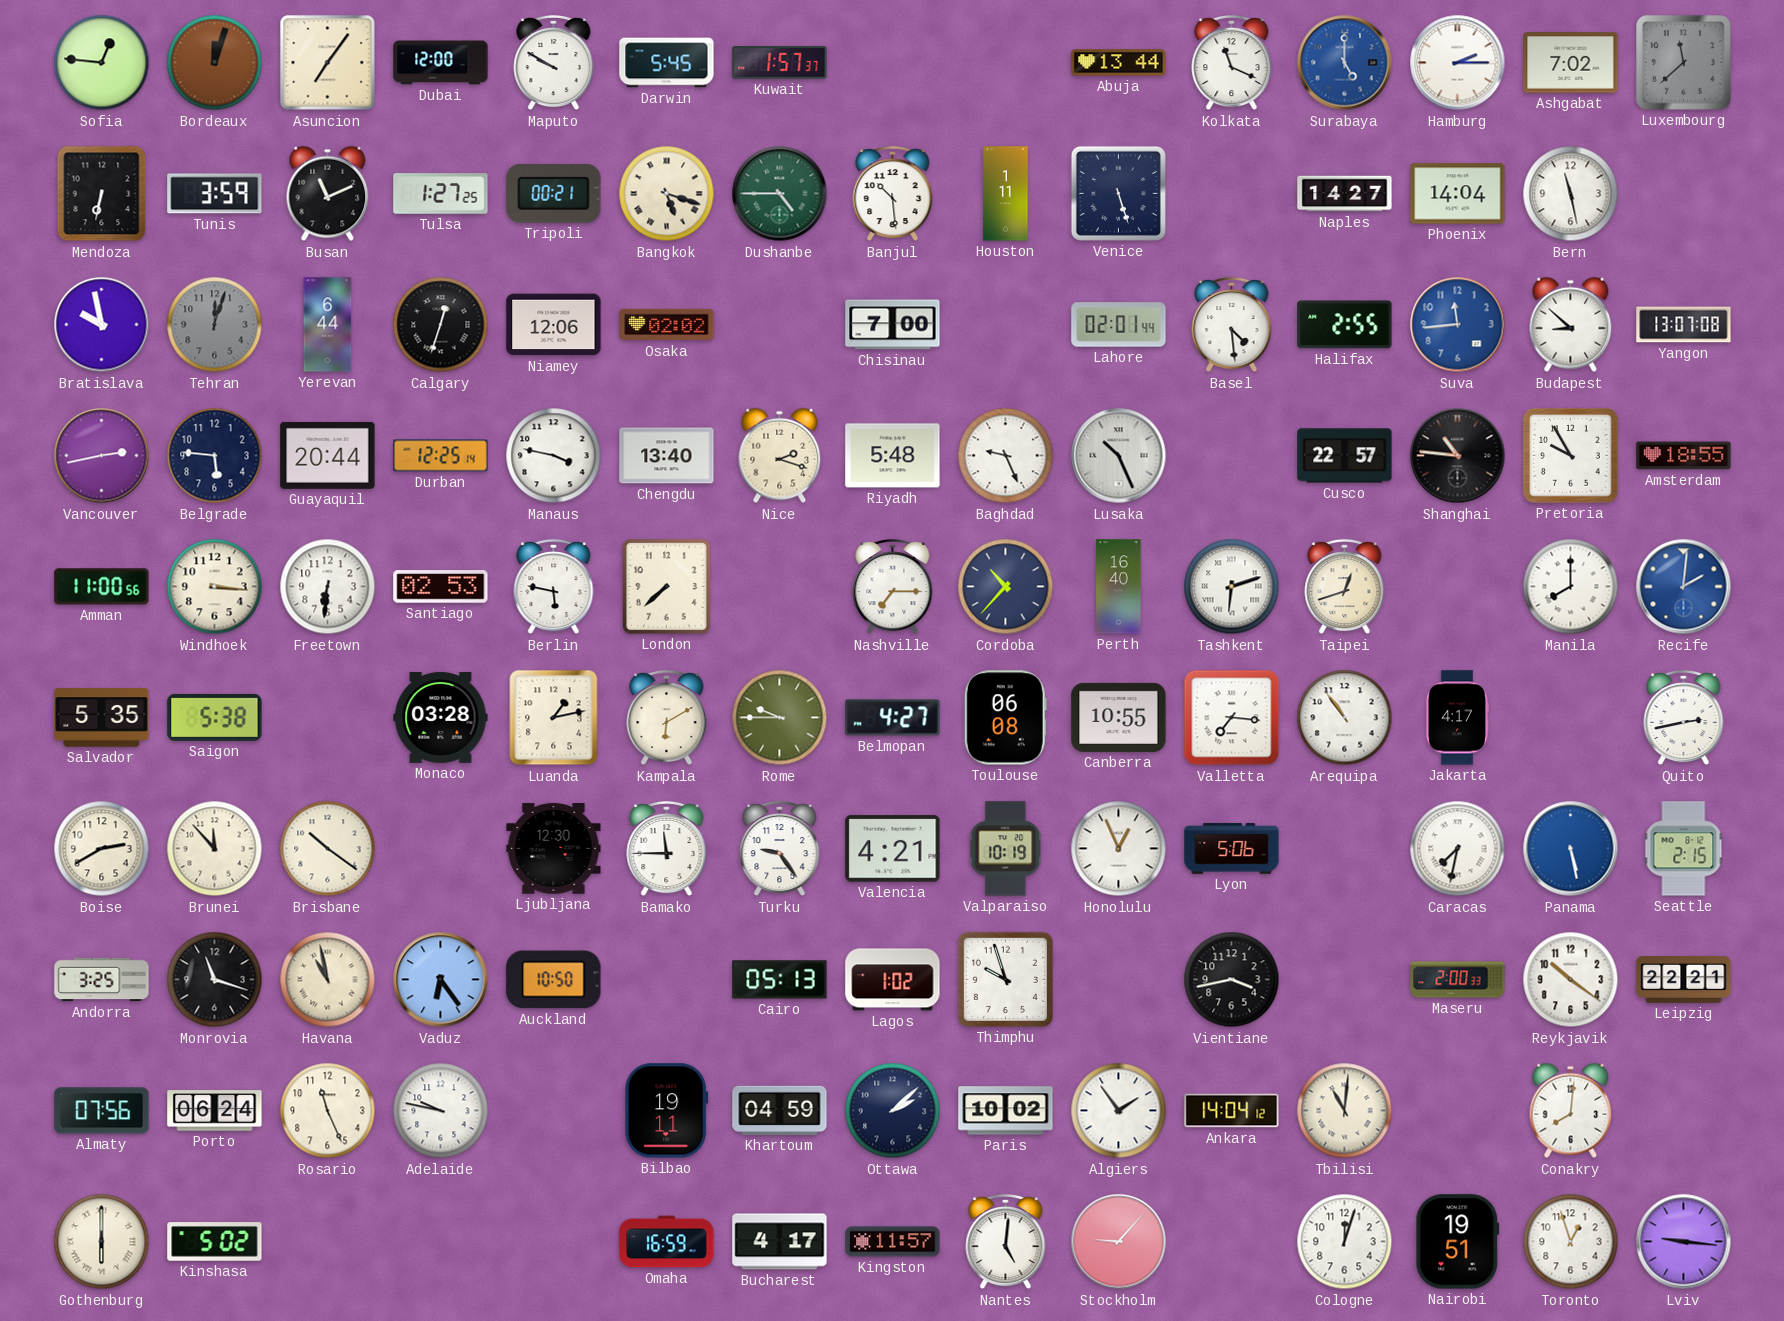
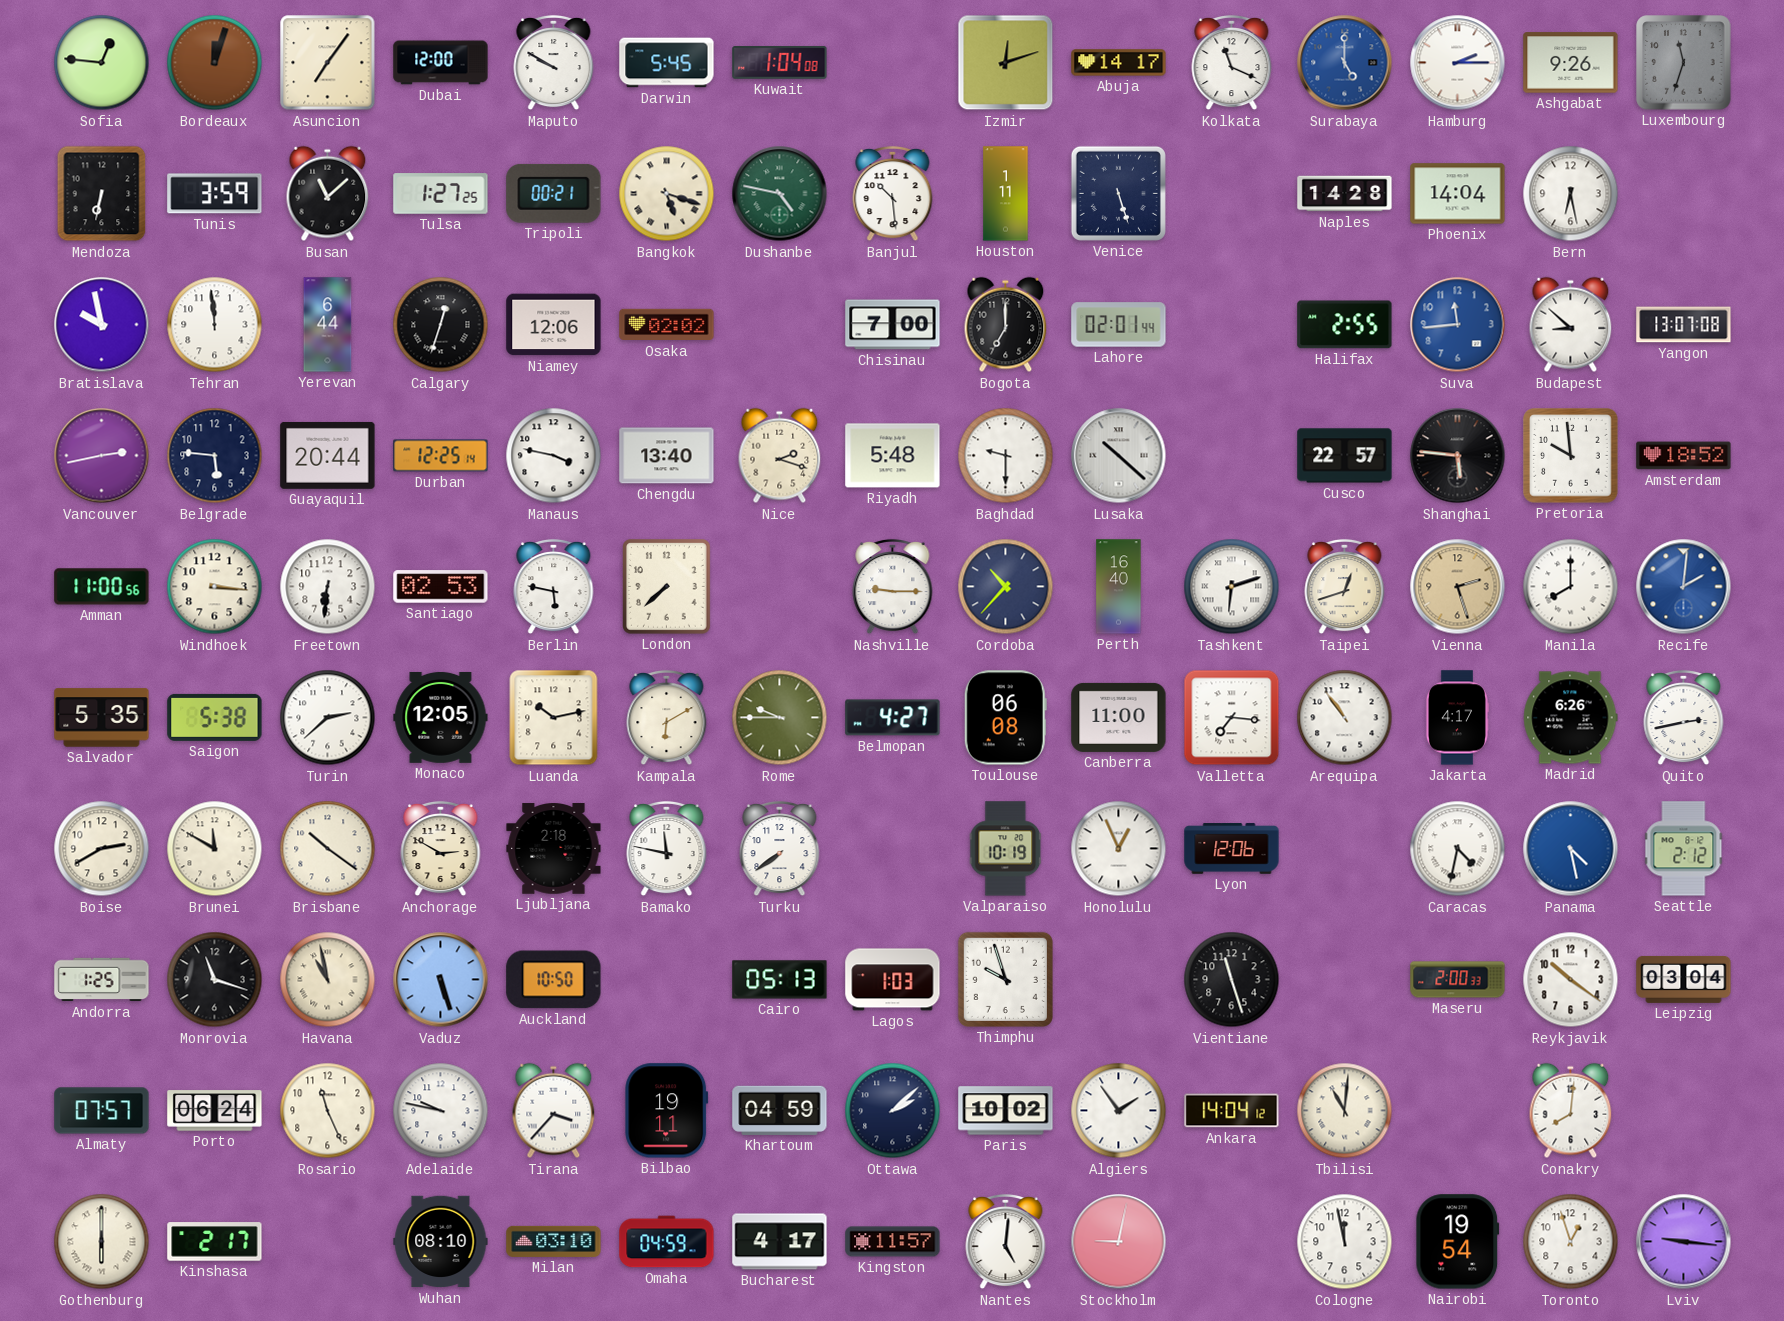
Kuwait: 1:57 -> 1:04 (780, 63)
Izmir: none -> 12:12 (1006, 63)
Abuja: 13:44 -> 14:17 (1119, 63)
Ashgabat: 7:02 -> 9:26 (1571, 63)
Luxembourg: 11:38 -> 11:33 (1684, 63)
Busan: 11:11 -> 11:08 (328, 194)
Dushanbe: 4:45 -> 4:47 (780, 194)
Naples: 14:27 -> 14:28 (1345, 194)
Bern: 11:28 -> 6:28 (1571, 194)
Tehran: 12:03 -> 11:59 (215, 325)
Tehran dial: grey -> white (215, 325)
Bogota: none -> 7:00 (1006, 325)
Basel: 4:29 -> none (1232, 325)
Baghdad: 9:26 -> 9:30 (1006, 456)
Lusaka: 10:26 -> 10:22 (1119, 456)
Shanghai: 10:46 -> 5:46 (1458, 456)
Pretoria: 9:55 -> 9:59 (1571, 456)
Amsterdam: 18:55 -> 18:52 (1684, 456)
Nashville: 7:15 -> 9:15 (893, 587)
Vienna: none -> 2:27 (1458, 587)
Turin: none -> 2:38 (328, 718)
Monaco: 03:28 -> 12:05 (441, 717)
Luanda: 1:13 -> 10:13 (554, 718)
Canberra: 10:55 -> 11:00 (1119, 717)
Madrid: none -> 6:26 (1571, 718)
Brunei: 11:53 -> 11:50 (215, 849)
Anchorage: none -> 2:50 (441, 849)
Ljubljana: 12:30 -> 2:18 (554, 849)
Bamako: 11:45 -> 11:47 (667, 849)
Turku: 9:24 -> 7:39 (780, 849)
Valencia: 4:21 -> none (893, 849)
Lyon: 5:06 -> 12:06 (1232, 849)
Caracas: 7:32 -> 4:32 (1458, 849)
Panama: 5:28 -> 4:28 (1571, 849)
Seattle: 2:15 -> 2:12 (1684, 849)
Andorra: 3:25 -> 1:25 (102, 980)
Vaduz: 6:24 -> 5:27 (441, 980)
Lagos: 1:02 -> 1:03 (893, 980)
Vientiane: 3:43 -> 11:27 (1232, 980)
Leipzig: 22:21 -> 03:04 (1684, 979)
Almaty: 07:56 -> 07:57 (102, 1111)
Tirana: none -> 3:37 (554, 1111)
Kinshasa: 5:02 -> 2:17 (215, 1242)
Wuhan: none -> 08:10 (441, 1242)
Milan: none -> 03:10 (554, 1241)
Omaha: 16:59 -> 04:59 (667, 1242)
Stockholm: 9:07 -> 9:02 (1119, 1242)
Cologne: 12:03 -> 11:58 (1345, 1242)
Nairobi: 19:51 -> 19:54 (1458, 1242)
